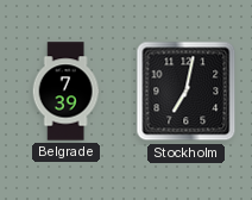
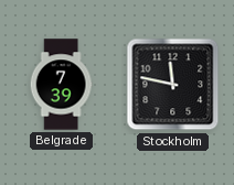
Stockholm: 7:02 -> 11:47 (173, 85)
